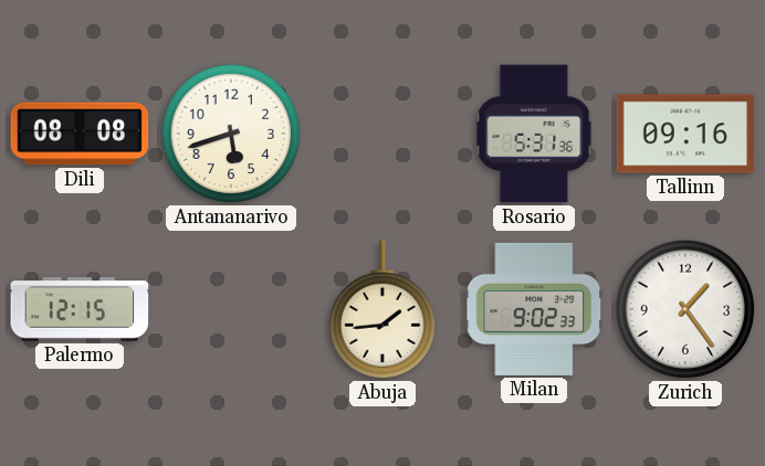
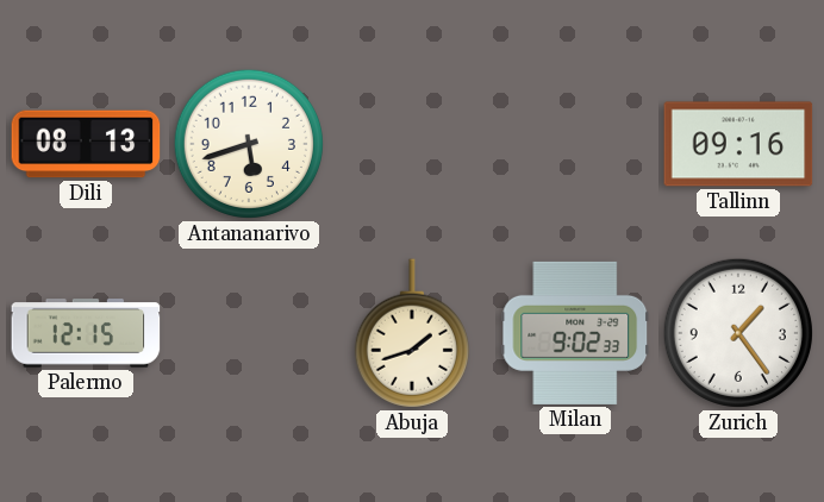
Dili: 08:08 -> 08:13 (86, 144)
Rosario: 5:31 -> none (534, 134)
Abuja: 1:44 -> 1:42 (412, 333)
